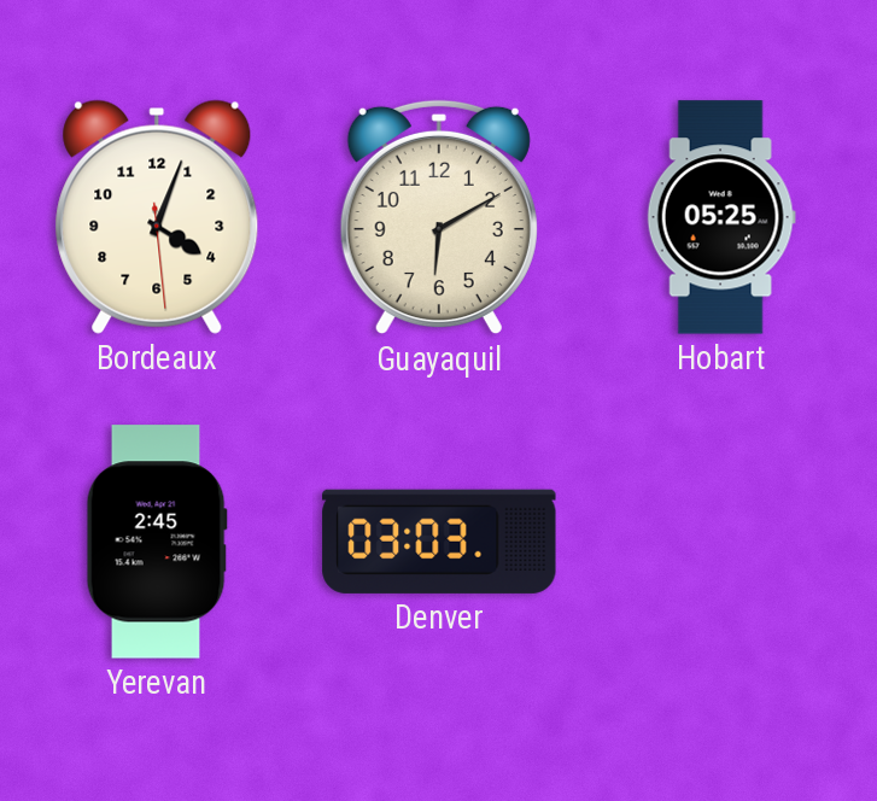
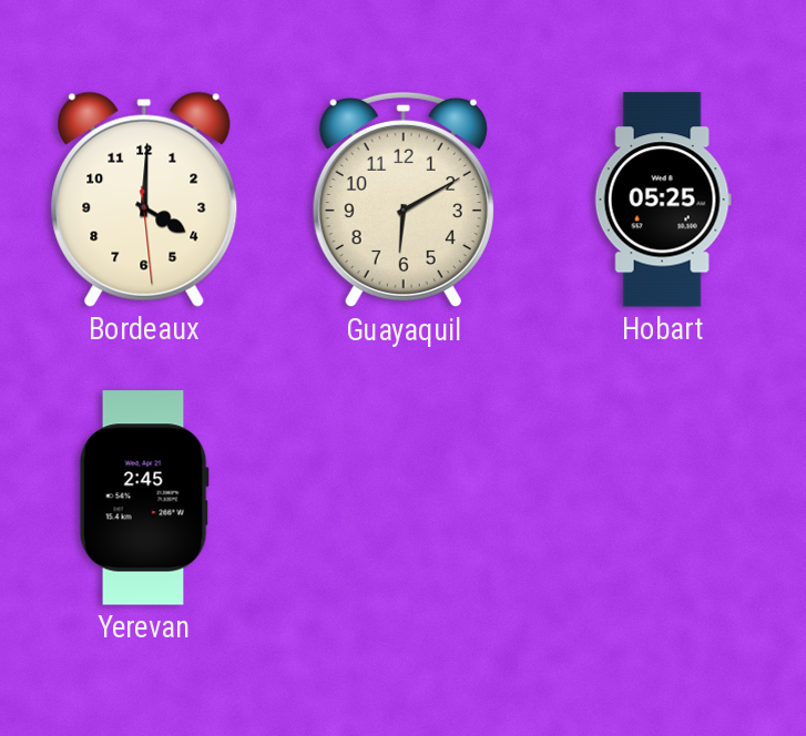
Bordeaux: 4:03 -> 4:00 (144, 200)
Denver: 03:03 -> none (439, 542)
